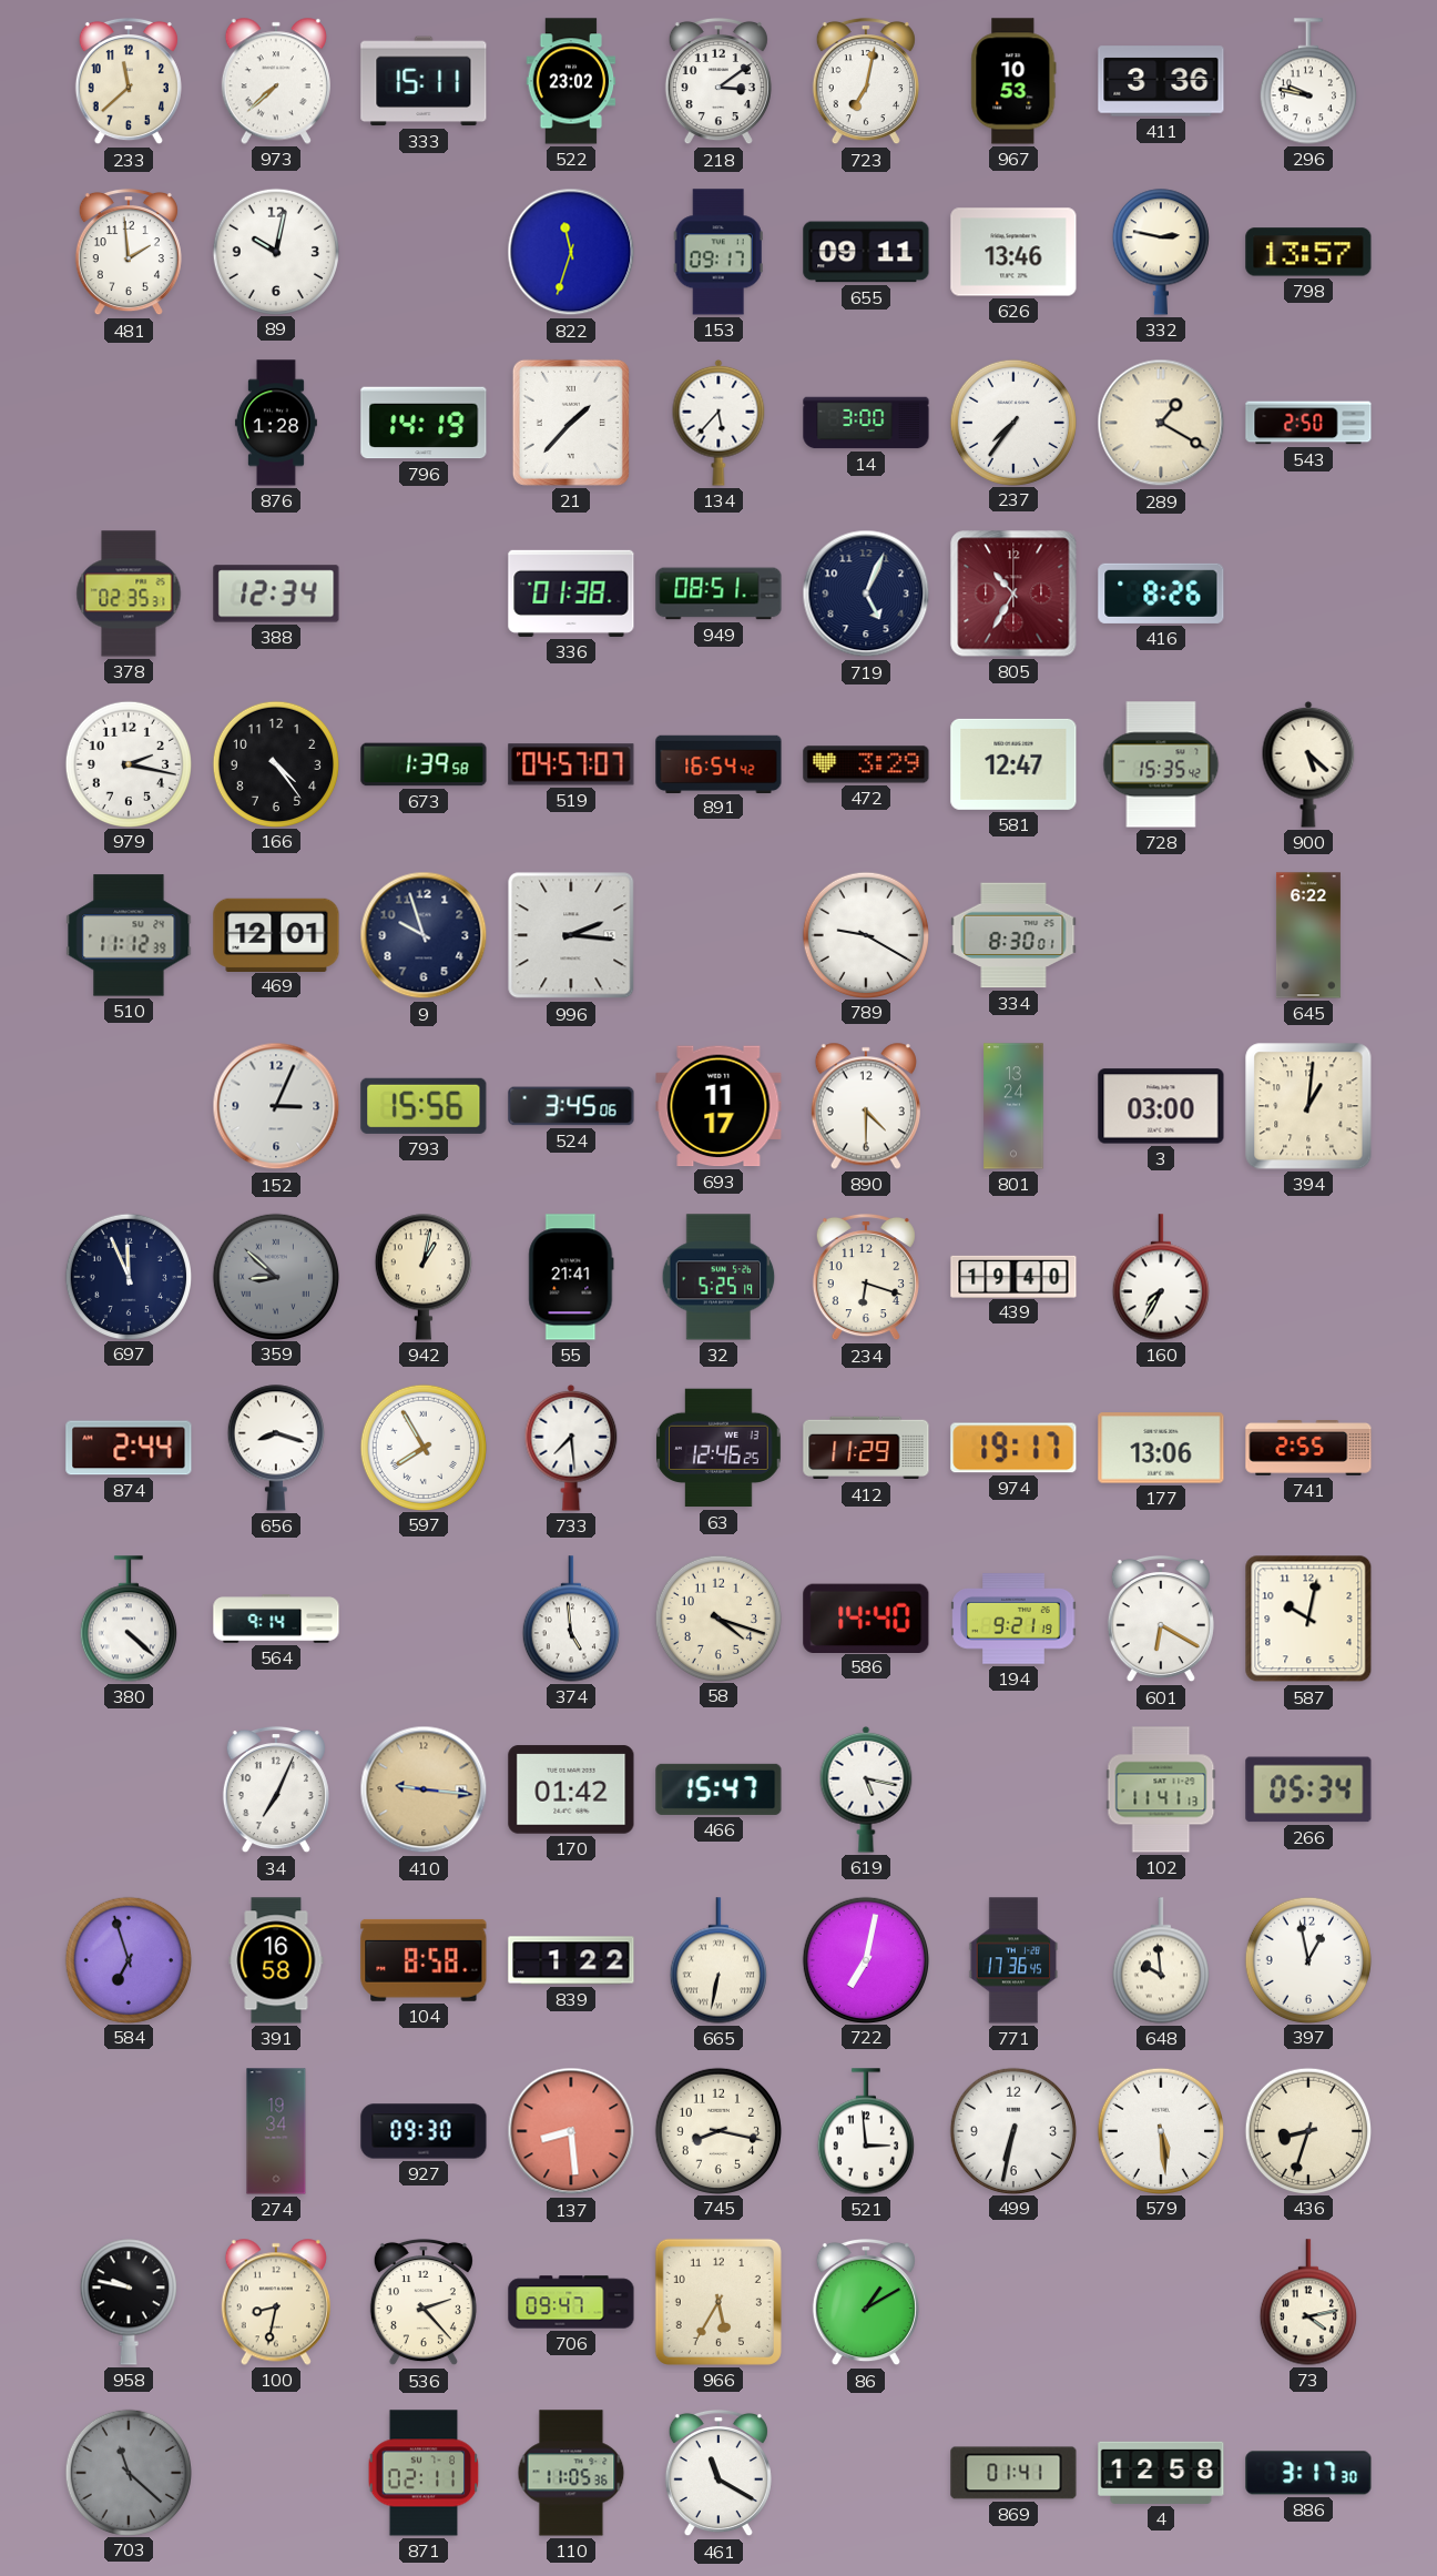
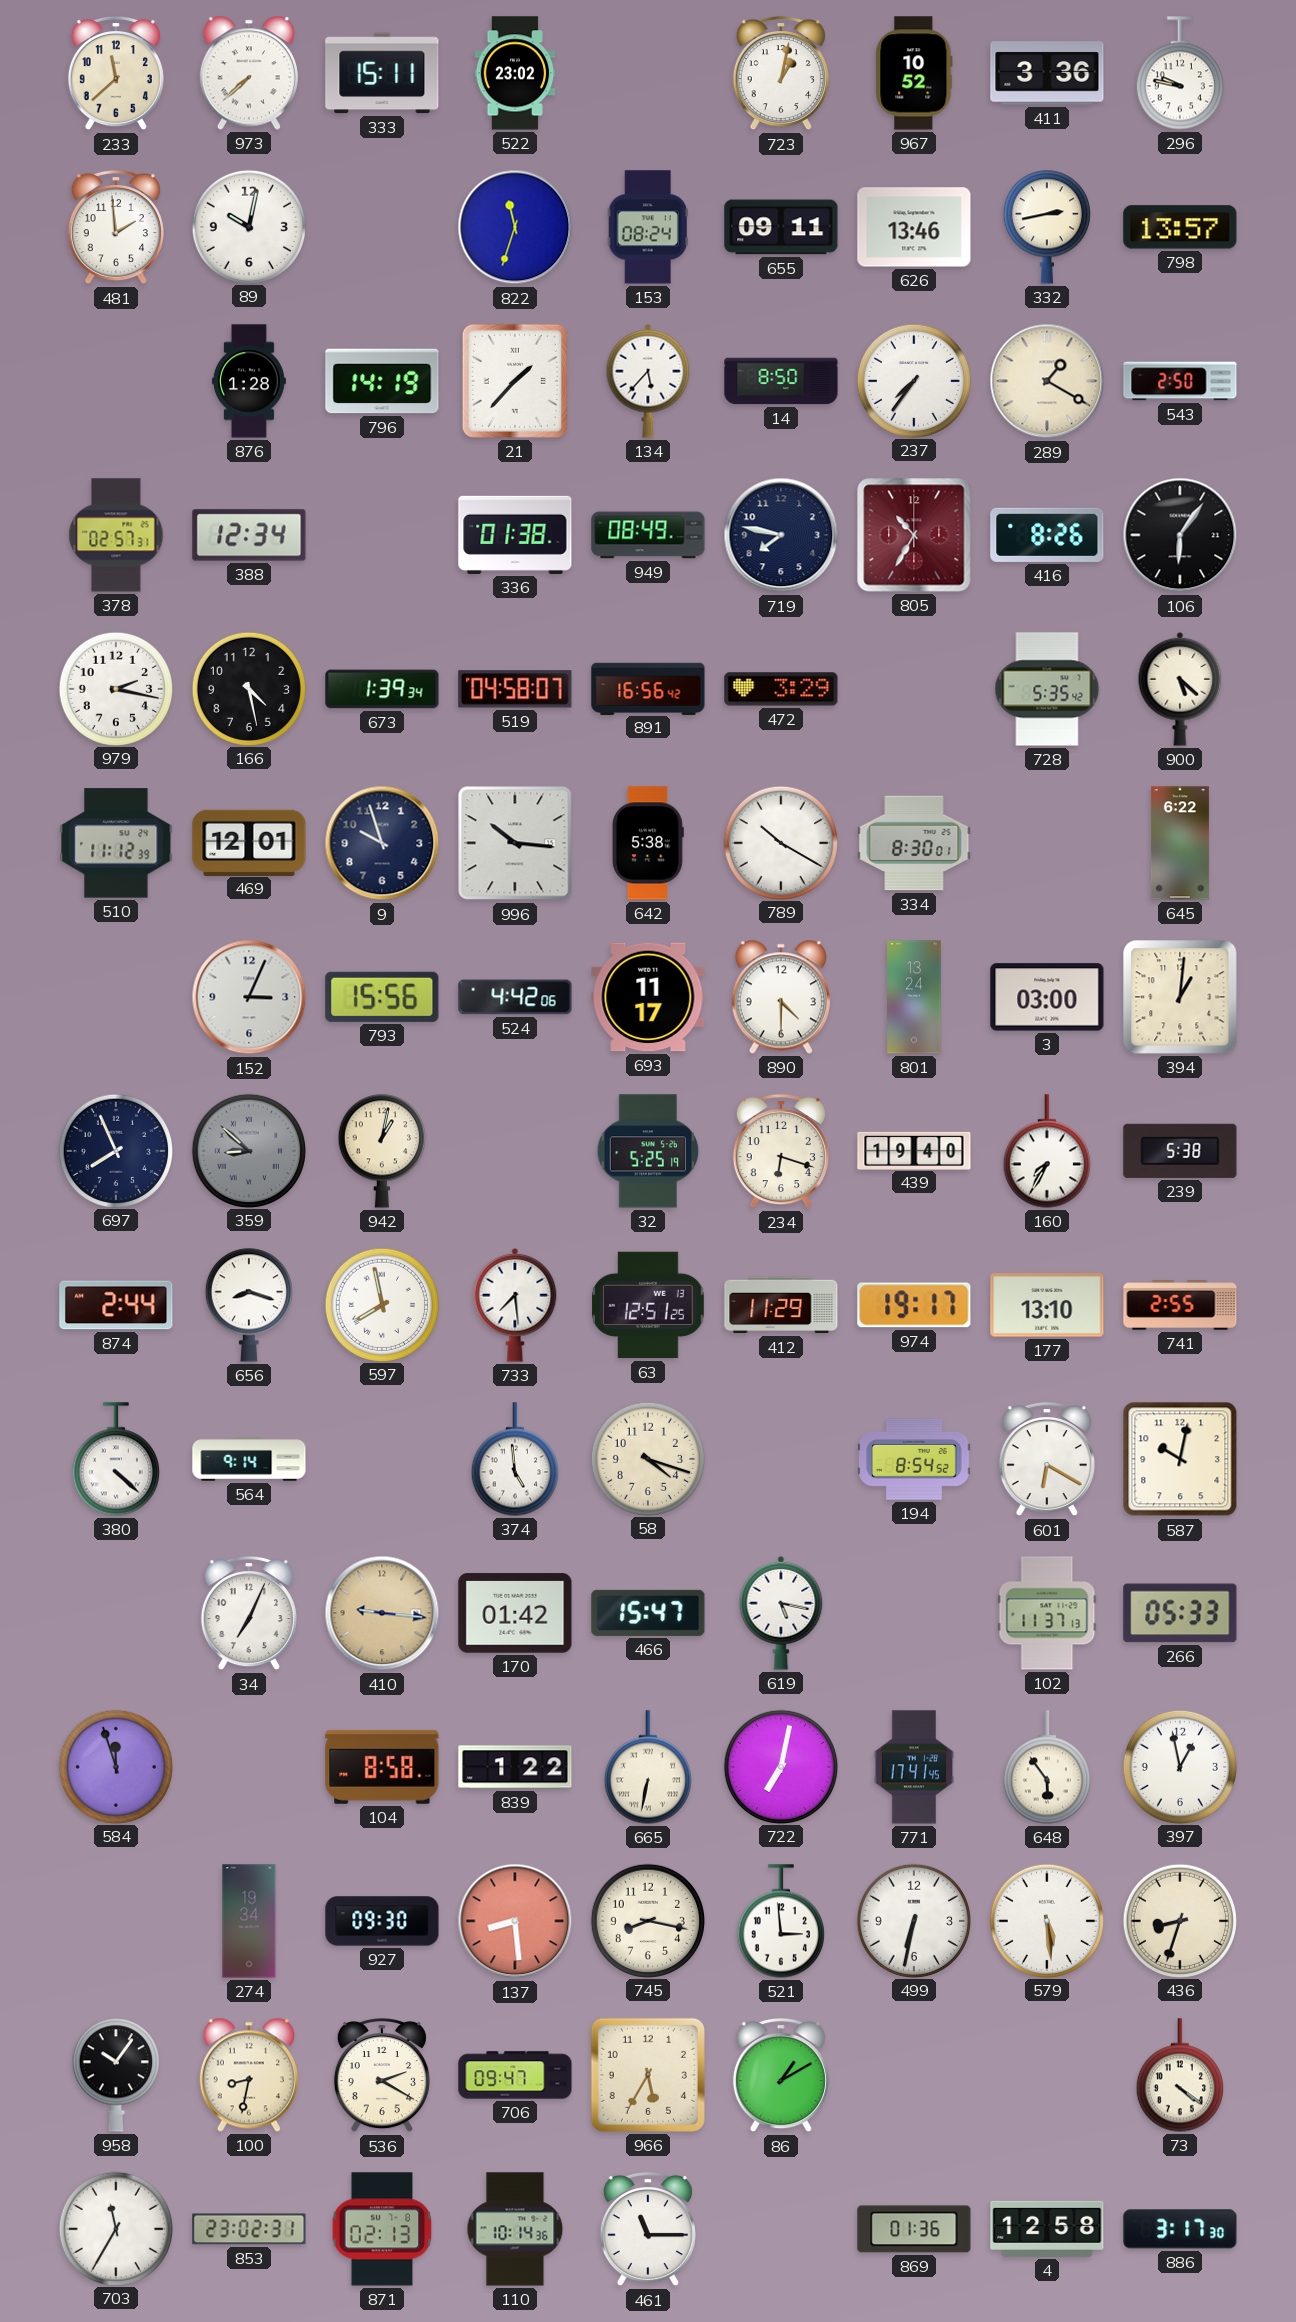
218: 3:09 -> none (718, 81)
723: 7:02 -> 1:02 (781, 73)
967: 10:53 -> 10:52 (914, 73)
153: 09:17 -> 08:24 (648, 227)
332: 2:47 -> 2:43 (1047, 227)
14: 3:00 -> 8:50 (781, 381)
378: 02:35 -> 02:57 (116, 535)
949: 08:51 -> 08:49 (648, 535)
719: 5:04 -> 7:47 (781, 535)
106: none -> 6:06 (1180, 535)
166: 4:24 -> 4:28 (248, 688)
673: 1:39:58 -> 1:39:34 (382, 689)
519: 04:57 -> 04:58 (515, 689)
891: 16:54 -> 16:56 (648, 688)
581: 12:47 -> none (1013, 764)
728: 15:35 -> 5:35 (1047, 689)
996: 2:16 -> 10:16 (515, 843)
642: none -> 5:38 (649, 843)
789: 9:20 -> 10:20 (780, 842)
524: 3:45 -> 4:42 (515, 997)
697: 11:56 -> 7:56 (115, 1150)
55: 21:41 -> none (571, 1277)
239: none -> 5:38 (1180, 1151)
597: 7:55 -> 7:58 (381, 1304)
63: 12:46 -> 12:51 (648, 1305)
177: 13:06 -> 13:10 (1047, 1305)
586: 14:40 -> none (866, 1617)
194: 9:21 -> 8:54 (914, 1459)
102: 11:41 -> 11:37 (1047, 1613)
266: 05:34 -> 05:33 (1180, 1613)
584: 6:57 -> 11:57 (115, 1766)
391: 16:58 -> none (276, 1960)
771: 17:36 -> 17:41 (914, 1767)
648: 9:59 -> 5:54 (1047, 1767)
958: 9:47 -> 10:06 (116, 2075)
536: 2:23 -> 2:20 (382, 2075)
73: 4:13 -> 4:21 (1180, 2075)
703: 11:22 -> 11:35 (115, 2228)
703 dial: grey -> white (115, 2228)
853: none -> 23:02 (249, 2229)
871: 02:11 -> 02:13 (382, 2229)
110: 11:05 -> 10:14 (515, 2229)
461: 11:20 -> 11:15 (648, 2229)
869: 01:41 -> 01:36 (914, 2229)
